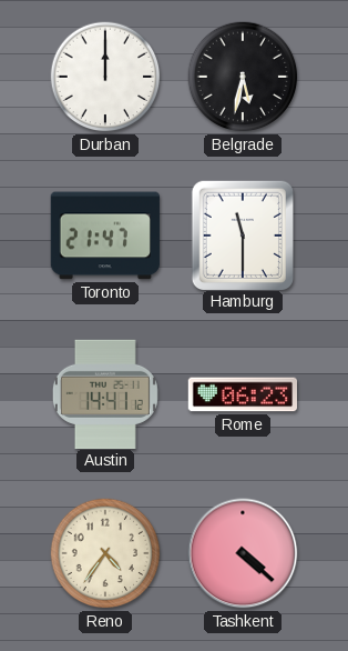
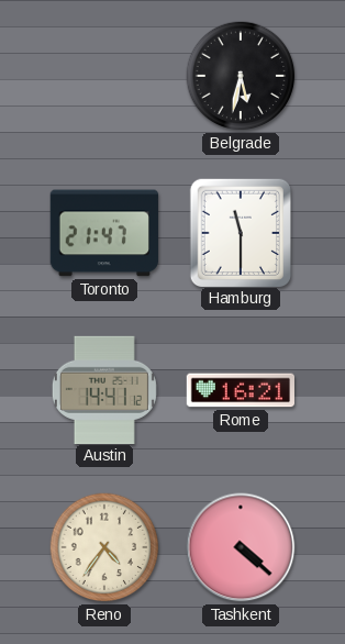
Durban: 12:00 -> none (105, 77)
Rome: 06:23 -> 16:21 (240, 390)
